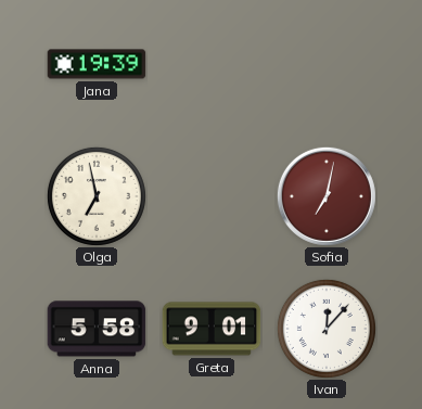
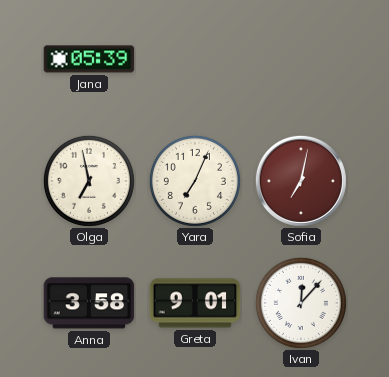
Jana: 19:39 -> 05:39 (89, 59)
Yara: none -> 7:04 (195, 181)
Anna: 5:58 -> 3:58 (89, 303)
